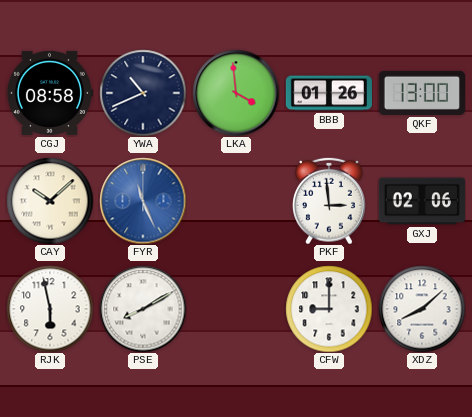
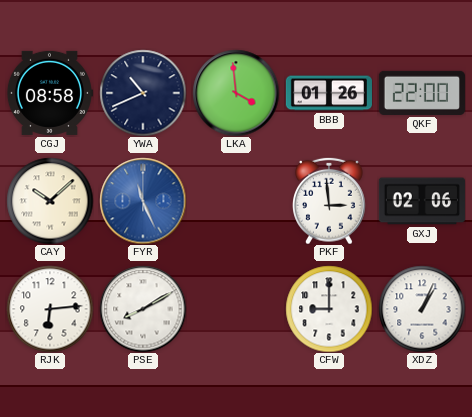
QKF: 13:00 -> 22:00 (422, 93)
RJK: 5:58 -> 6:14 (50, 309)
XDZ: 8:08 -> 1:04 (422, 309)
